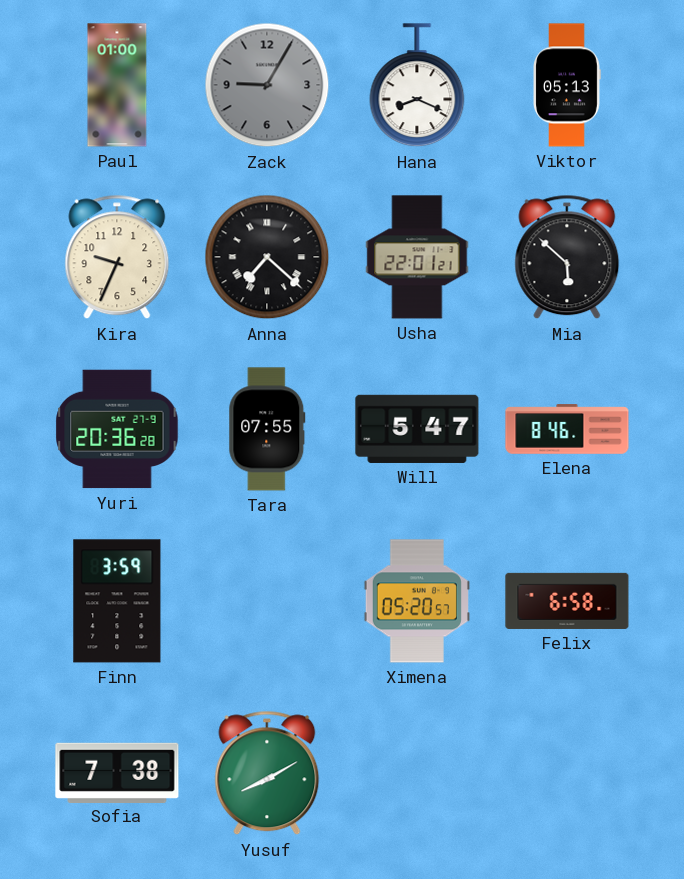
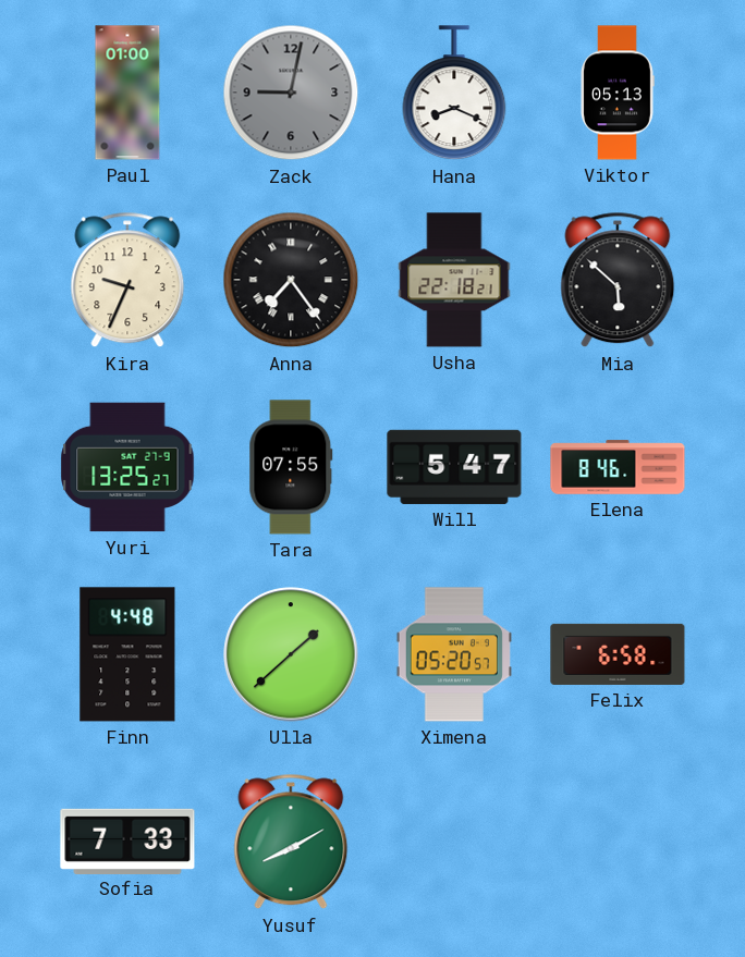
Zack: 9:05 -> 9:02 (291, 93)
Anna: 7:22 -> 7:24 (291, 280)
Usha: 22:01 -> 22:18 (454, 280)
Yuri: 20:36 -> 13:25 (127, 467)
Finn: 3:59 -> 4:48 (127, 654)
Ulla: none -> 1:38 (291, 654)
Sofia: 7:38 -> 7:33 (127, 841)
